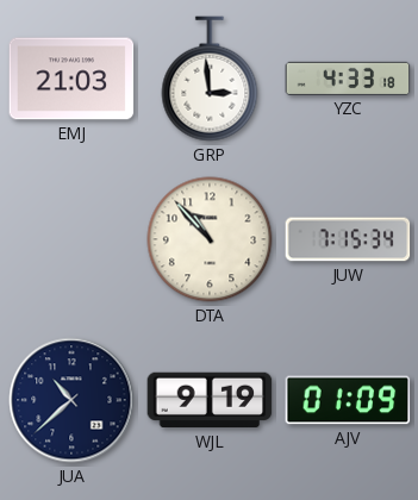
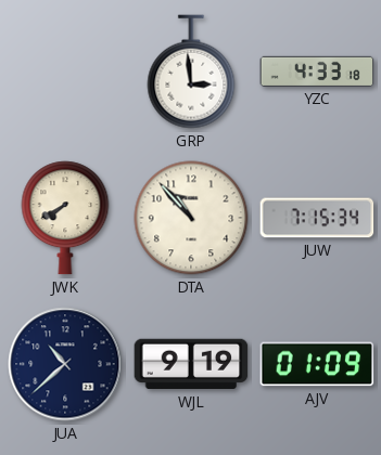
EMJ: 21:03 -> none (71, 79)
JWK: none -> 7:40 (65, 218)
